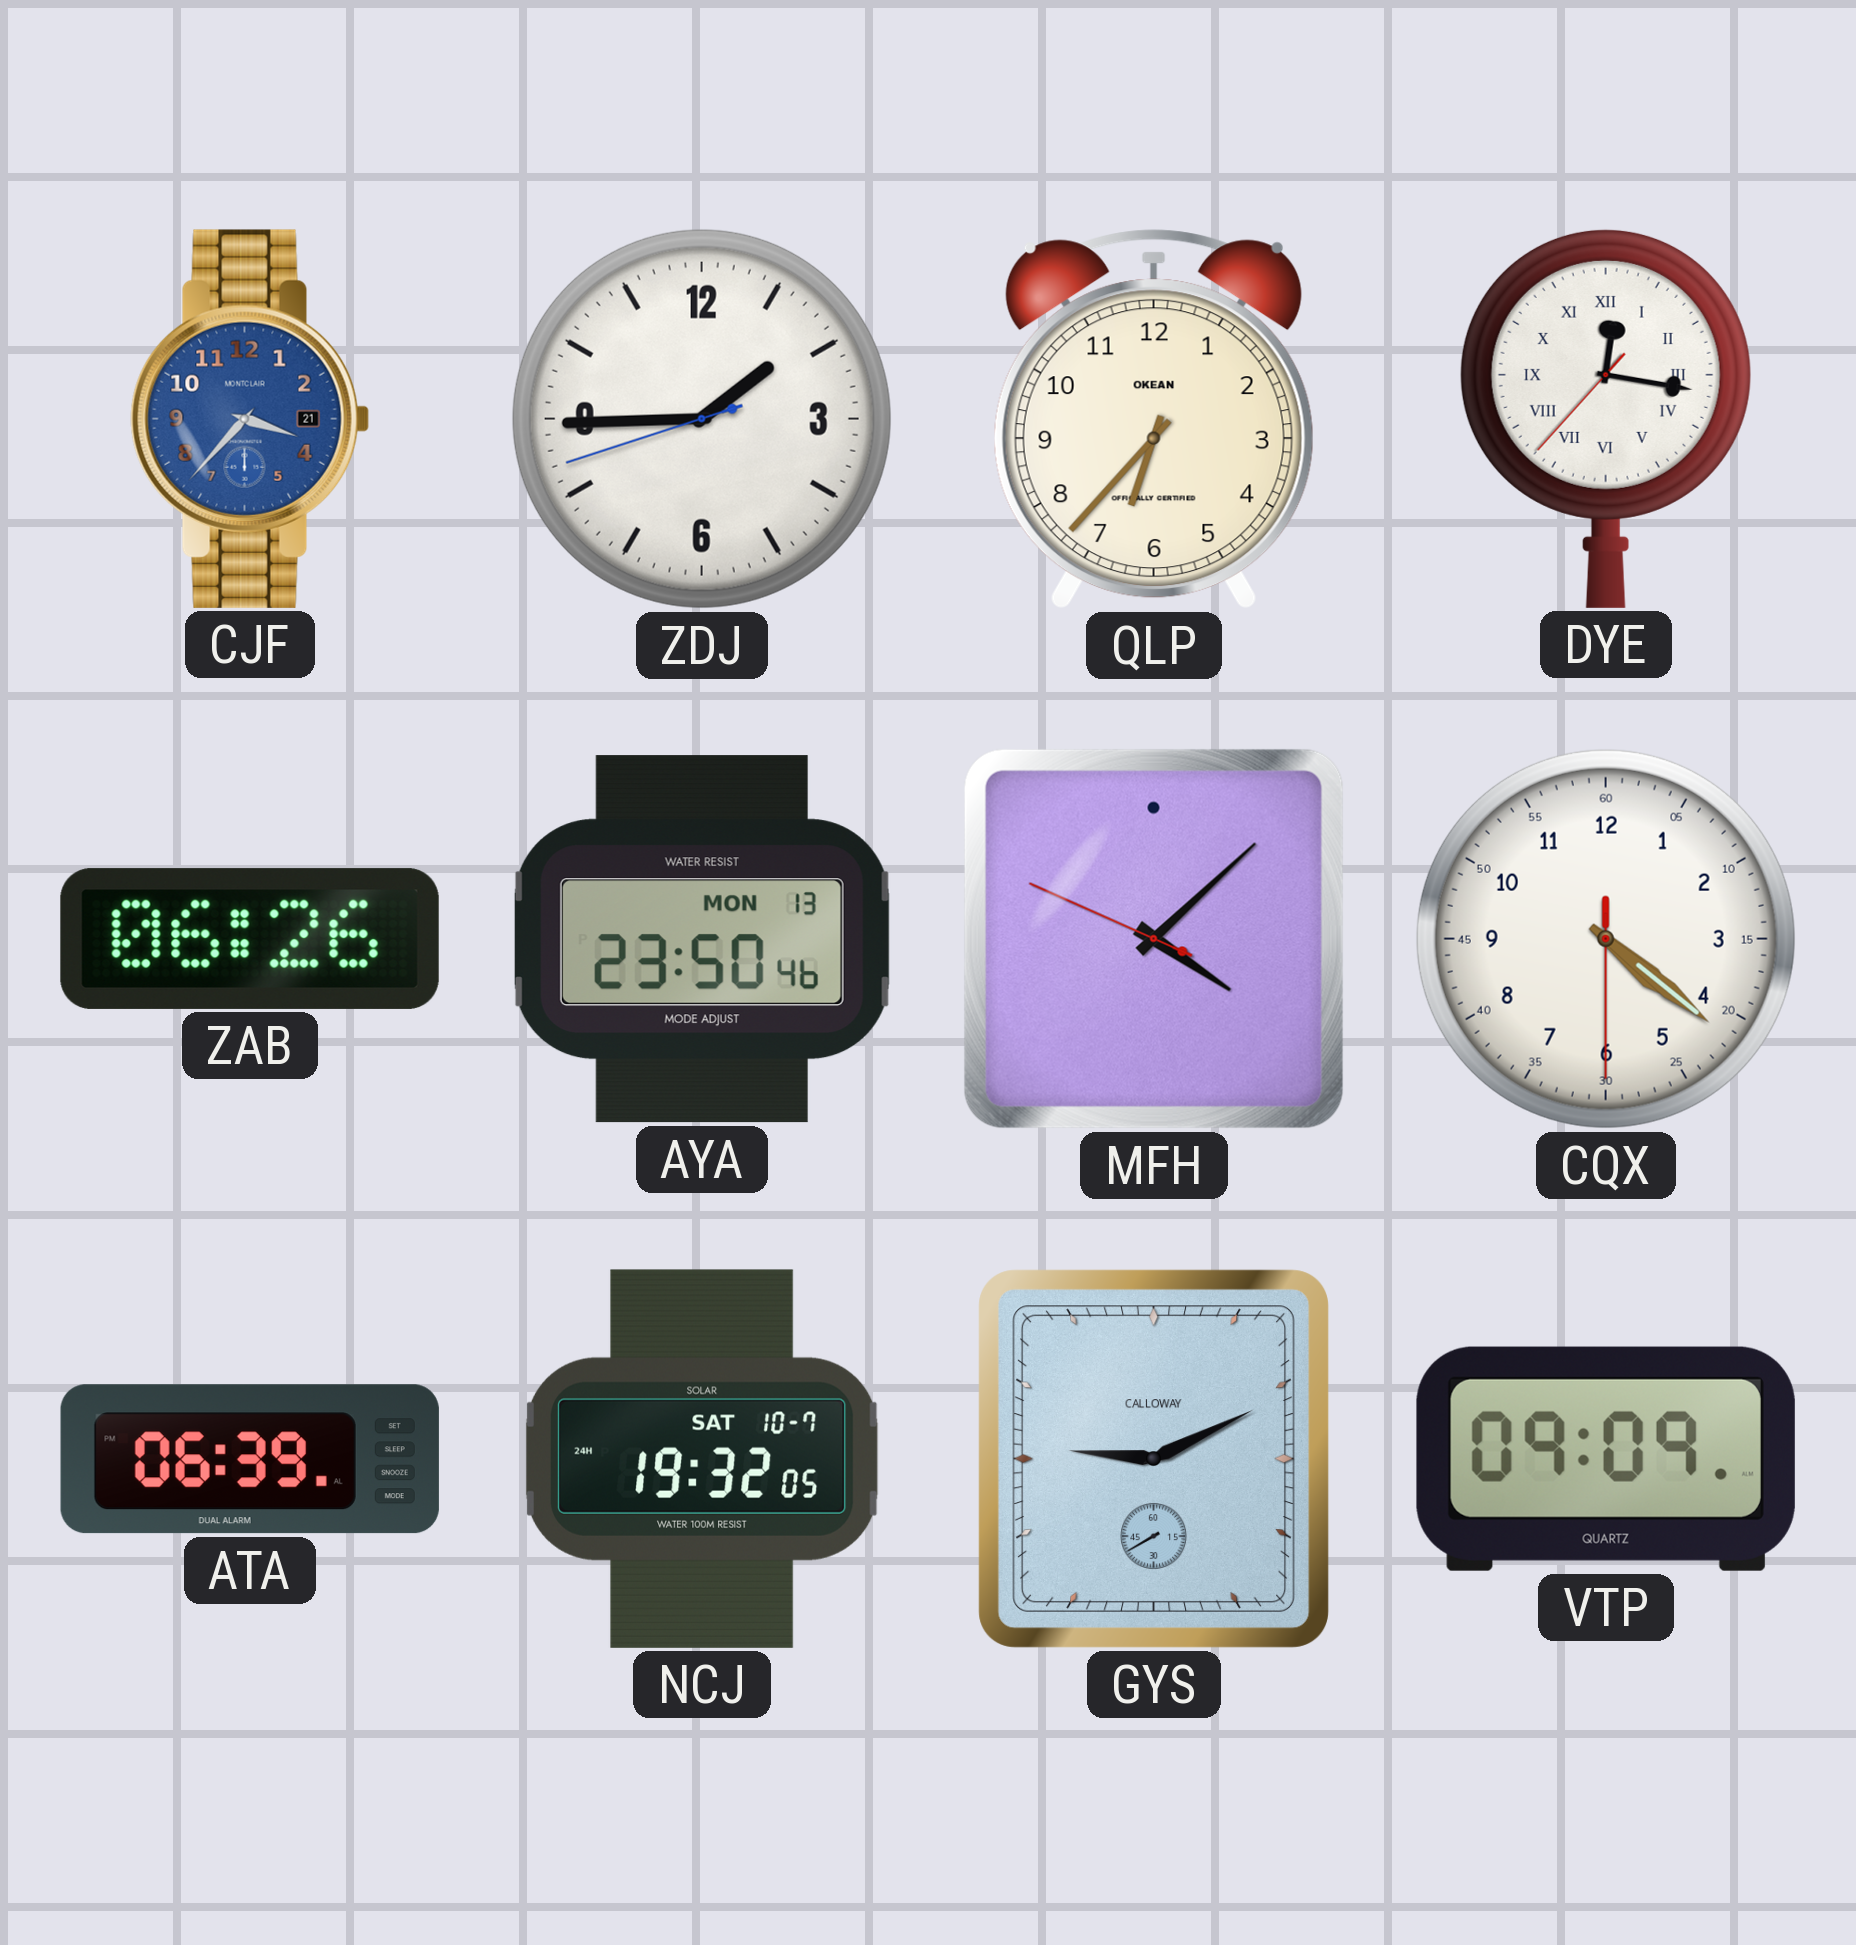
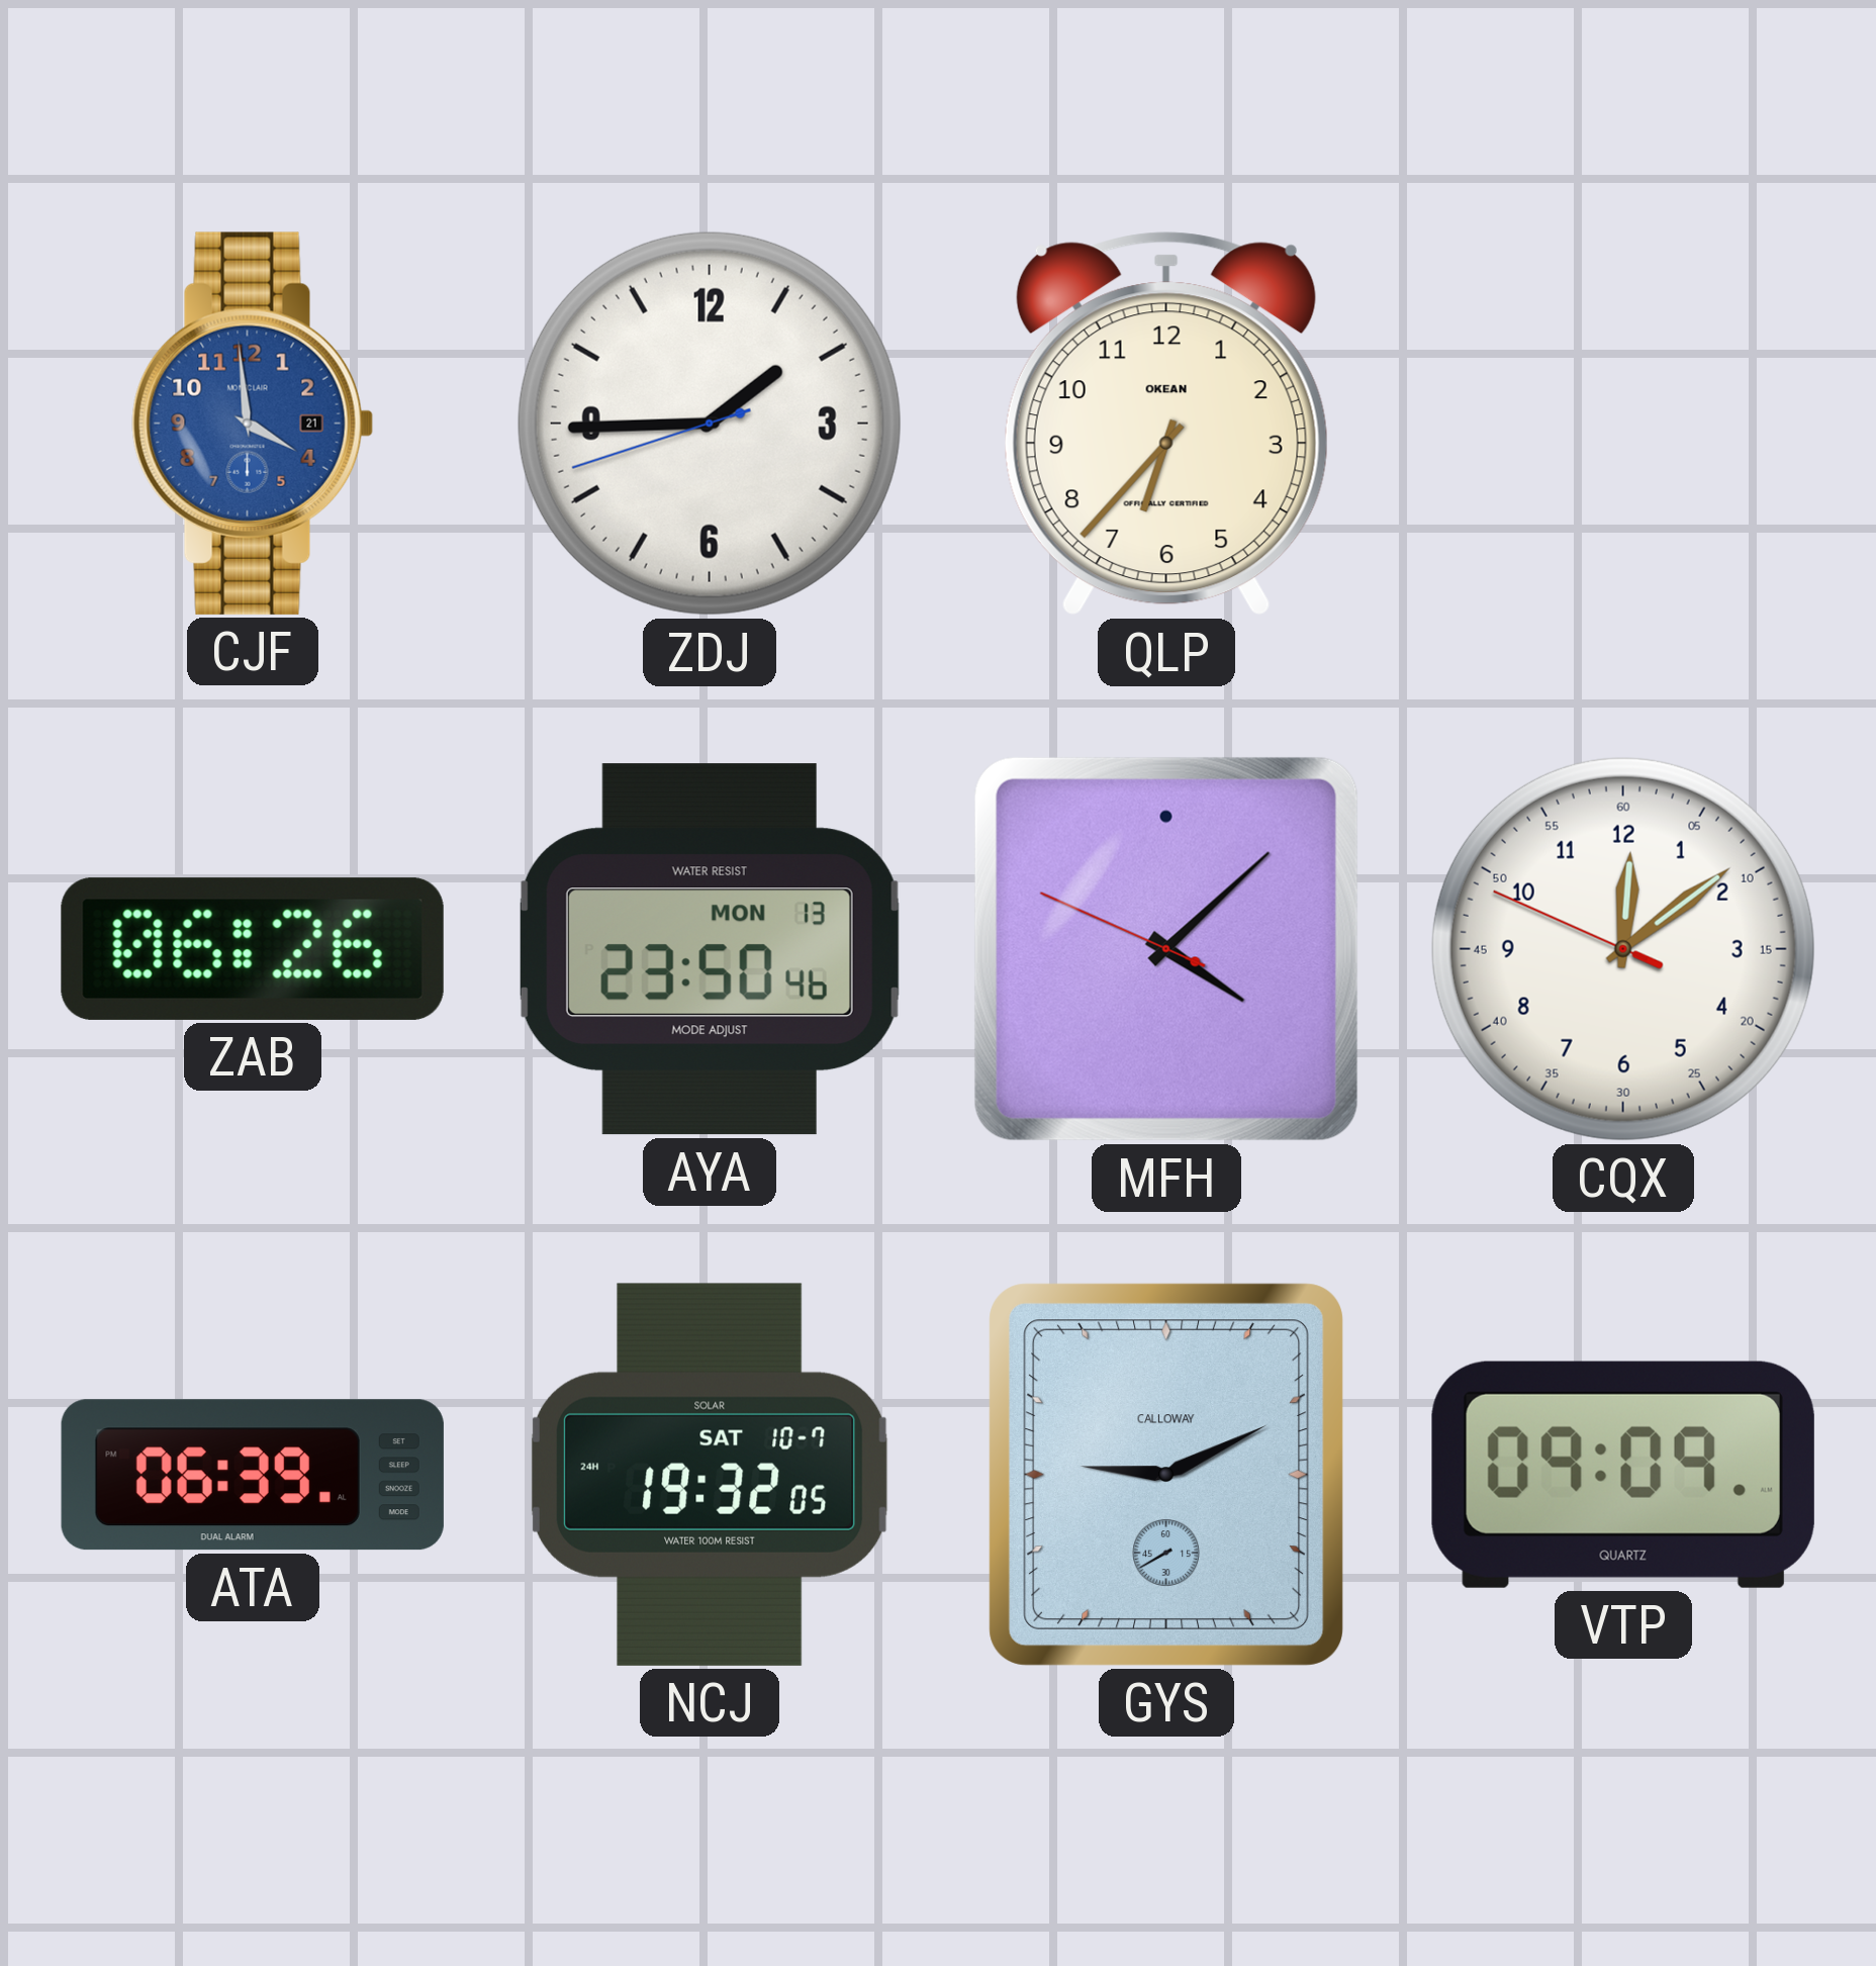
CJF: 3:37 -> 3:59 (253, 424)
DYE: 12:16 -> none (1606, 418)
CQX: 4:21 -> 12:08 (1623, 949)
